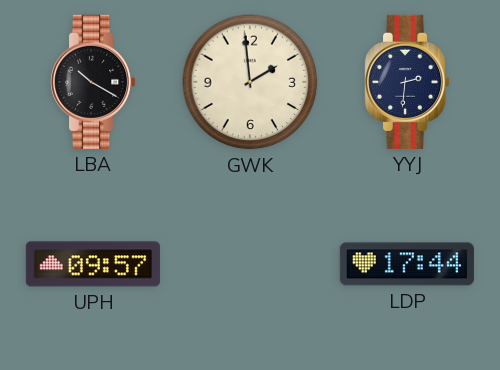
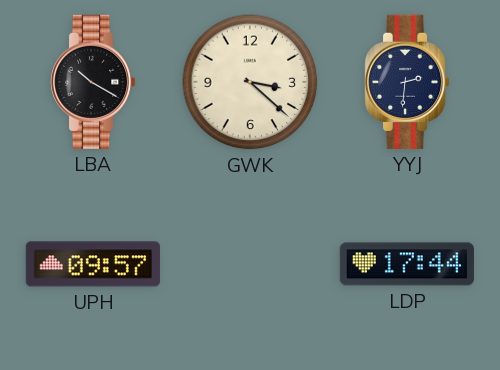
GWK: 1:59 -> 3:22 (250, 82)
